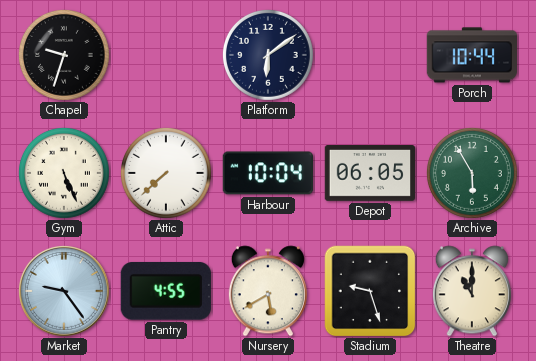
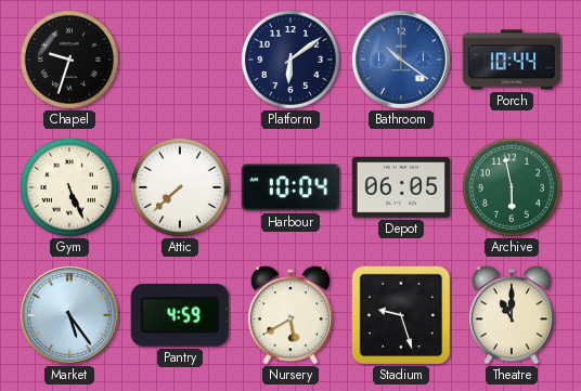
Bathroom: none -> 10:21 (401, 60)
Archive: 5:55 -> 5:58 (512, 187)
Market: 9:24 -> 5:24 (69, 315)
Pantry: 4:55 -> 4:59 (180, 315)
